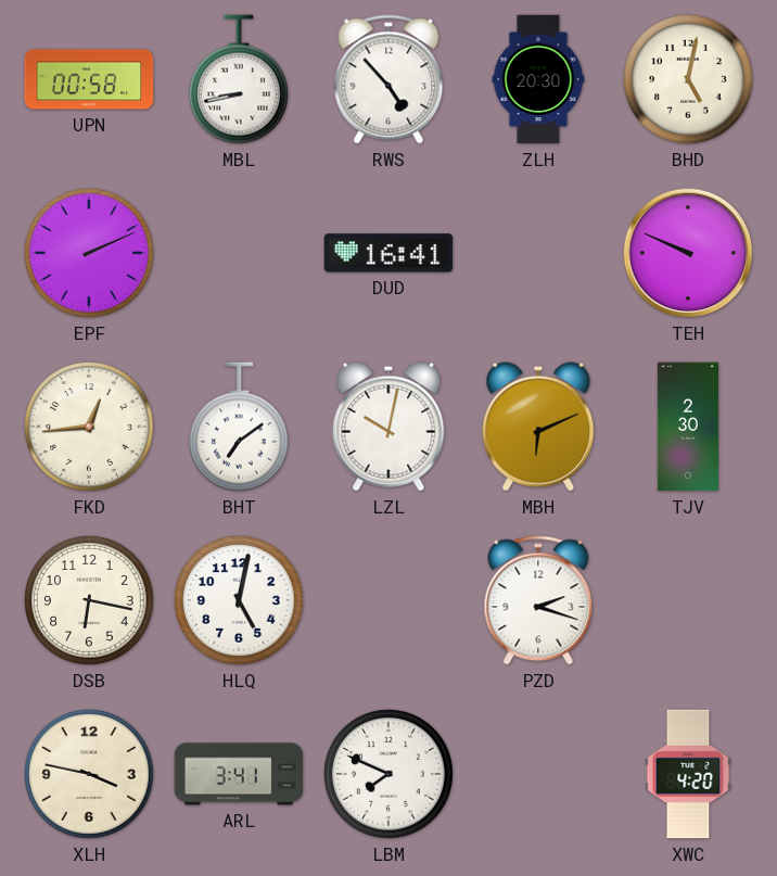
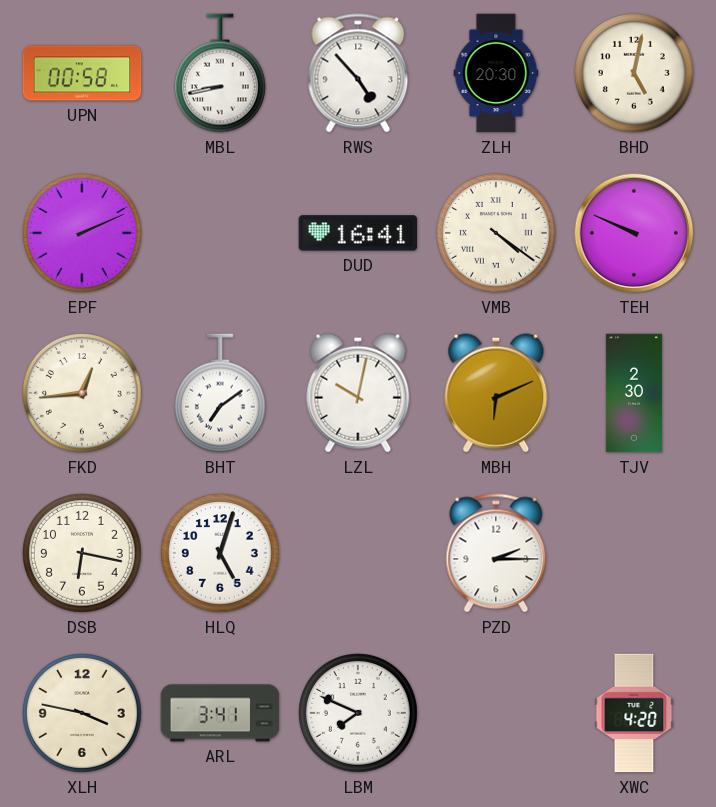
VMB: none -> 4:21 (497, 234)
HLQ: 5:02 -> 5:03 (221, 554)
PZD: 2:18 -> 2:15 (496, 553)
